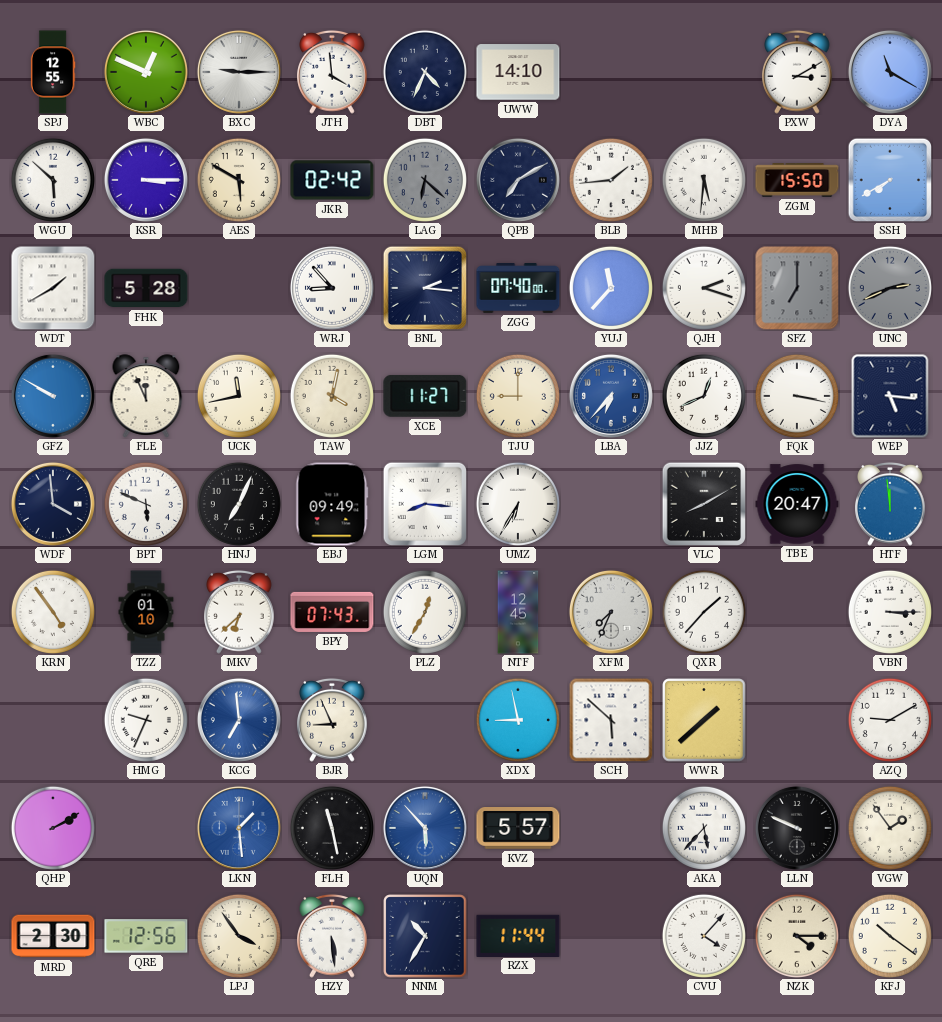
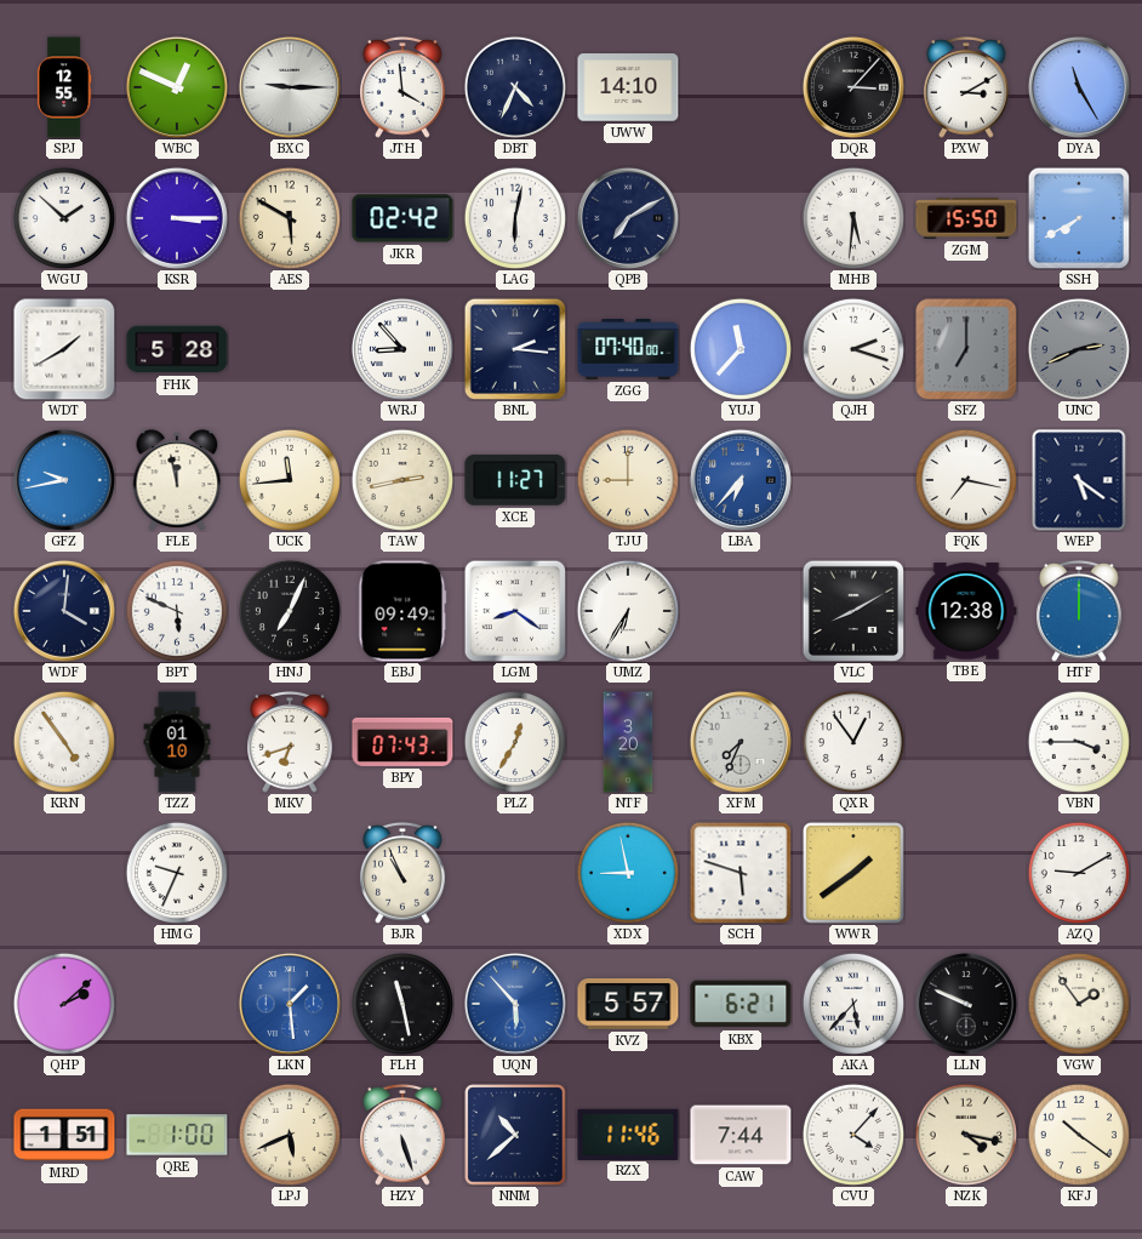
DQR: none -> 3:07 (853, 87)
DYA: 11:20 -> 11:25 (1079, 87)
WGU: 5:52 -> 1:52 (64, 218)
LAG: 6:22 -> 6:02 (515, 218)
LAG dial: grey -> white (515, 218)
BLB: 1:44 -> none (611, 180)
GFZ: 9:50 -> 9:43 (64, 480)
FLE: 11:56 -> 11:58 (177, 480)
UCK: 11:43 -> 11:44 (290, 480)
TAW: 4:02 -> 2:43 (402, 480)
JJZ: 12:41 -> none (704, 396)
FQK: 3:17 -> 7:17 (966, 480)
WEP: 5:16 -> 5:21 (1079, 480)
WDF: 3:59 -> 4:01 (64, 611)
LGM: 8:16 -> 8:21 (515, 611)
TBE: 20:47 -> 12:38 (966, 611)
HTF: 11:59 -> 12:00 (1079, 611)
MKV: 6:38 -> 6:42 (290, 742)
NTF: 12:45 -> 3:20 (628, 742)
QXR: 1:37 -> 12:54 (853, 742)
VBN: 3:15 -> 3:45 (1079, 742)
KCG: 6:59 -> none (239, 720)
BJR: 8:56 -> 10:56 (402, 873)
SCH: 5:52 -> 5:48 (741, 873)
WWR: 1:38 -> 1:39 (853, 873)
QHP: 2:10 -> 2:08 (64, 1004)
KBX: none -> 6:21 (741, 1004)
MRD: 2:30 -> 1:51 (64, 1135)
QRE: 12:56 -> 1:00 (177, 1135)
LPJ: 3:54 -> 5:41 (290, 1135)
HZY: 5:29 -> 5:27 (402, 1135)
NNM: 10:35 -> 10:38 (515, 1135)
RZX: 11:44 -> 11:46 (628, 1134)
CAW: none -> 7:44 (741, 1135)
NZK: 4:15 -> 4:17 (966, 1135)
